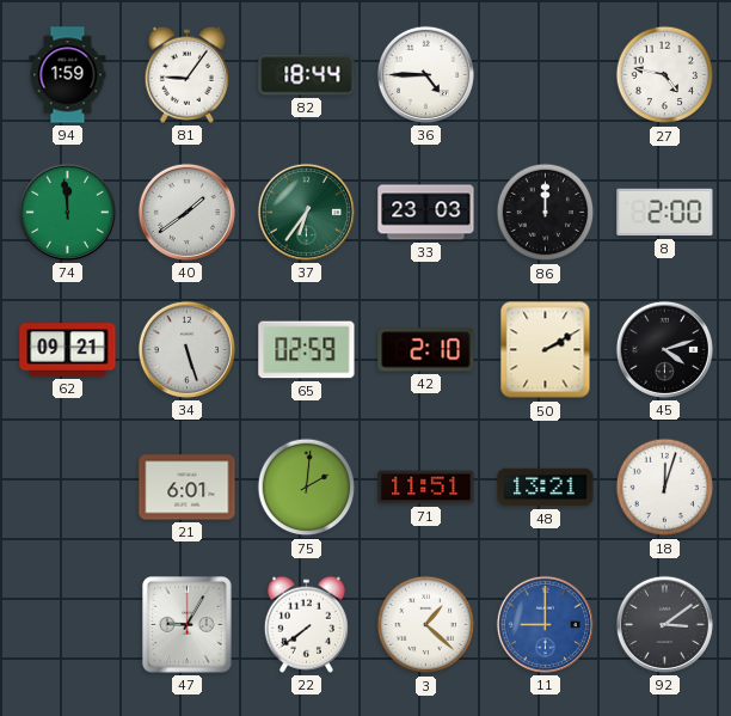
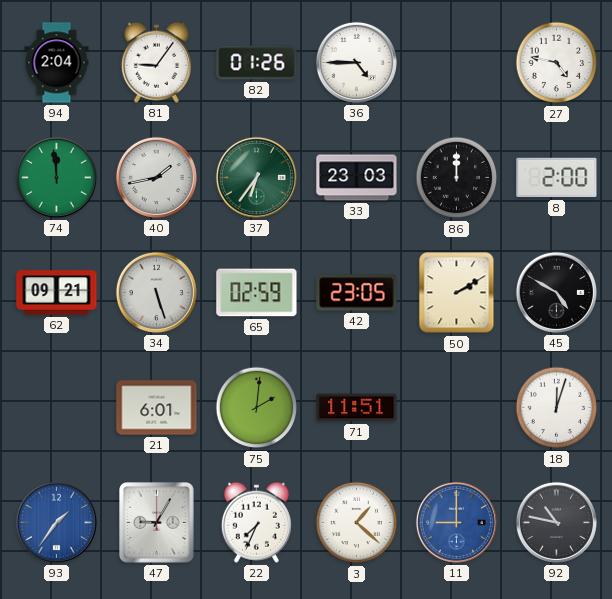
94: 1:59 -> 2:04 (57, 63)
82: 18:44 -> 01:26 (257, 63)
40: 1:39 -> 1:43 (156, 177)
42: 2:10 -> 23:05 (357, 293)
45: 4:12 -> 4:50 (556, 292)
48: 13:21 -> none (546, 488)
93: none -> 1:36 (56, 522)
22: 7:39 -> 7:34 (256, 522)
92: 3:09 -> 10:47 (556, 522)
